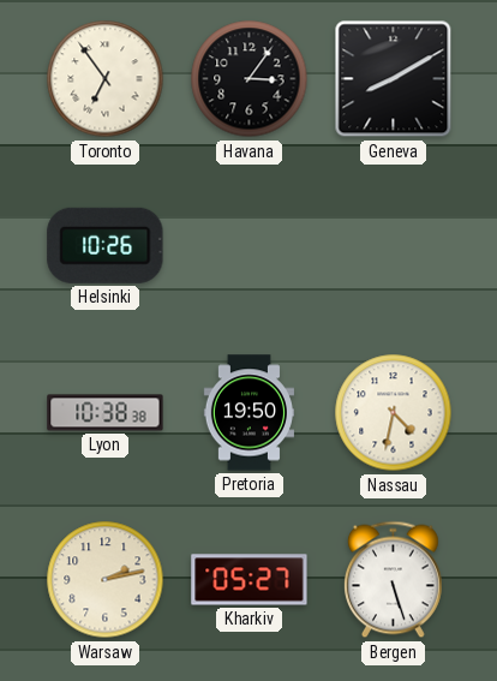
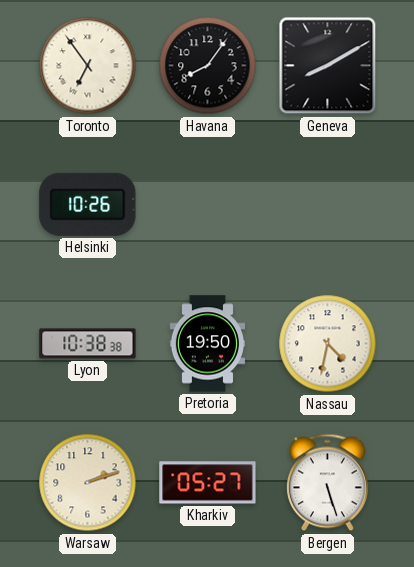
Havana: 3:06 -> 8:06 (208, 66)
Warsaw: 2:13 -> 2:12 (88, 483)
